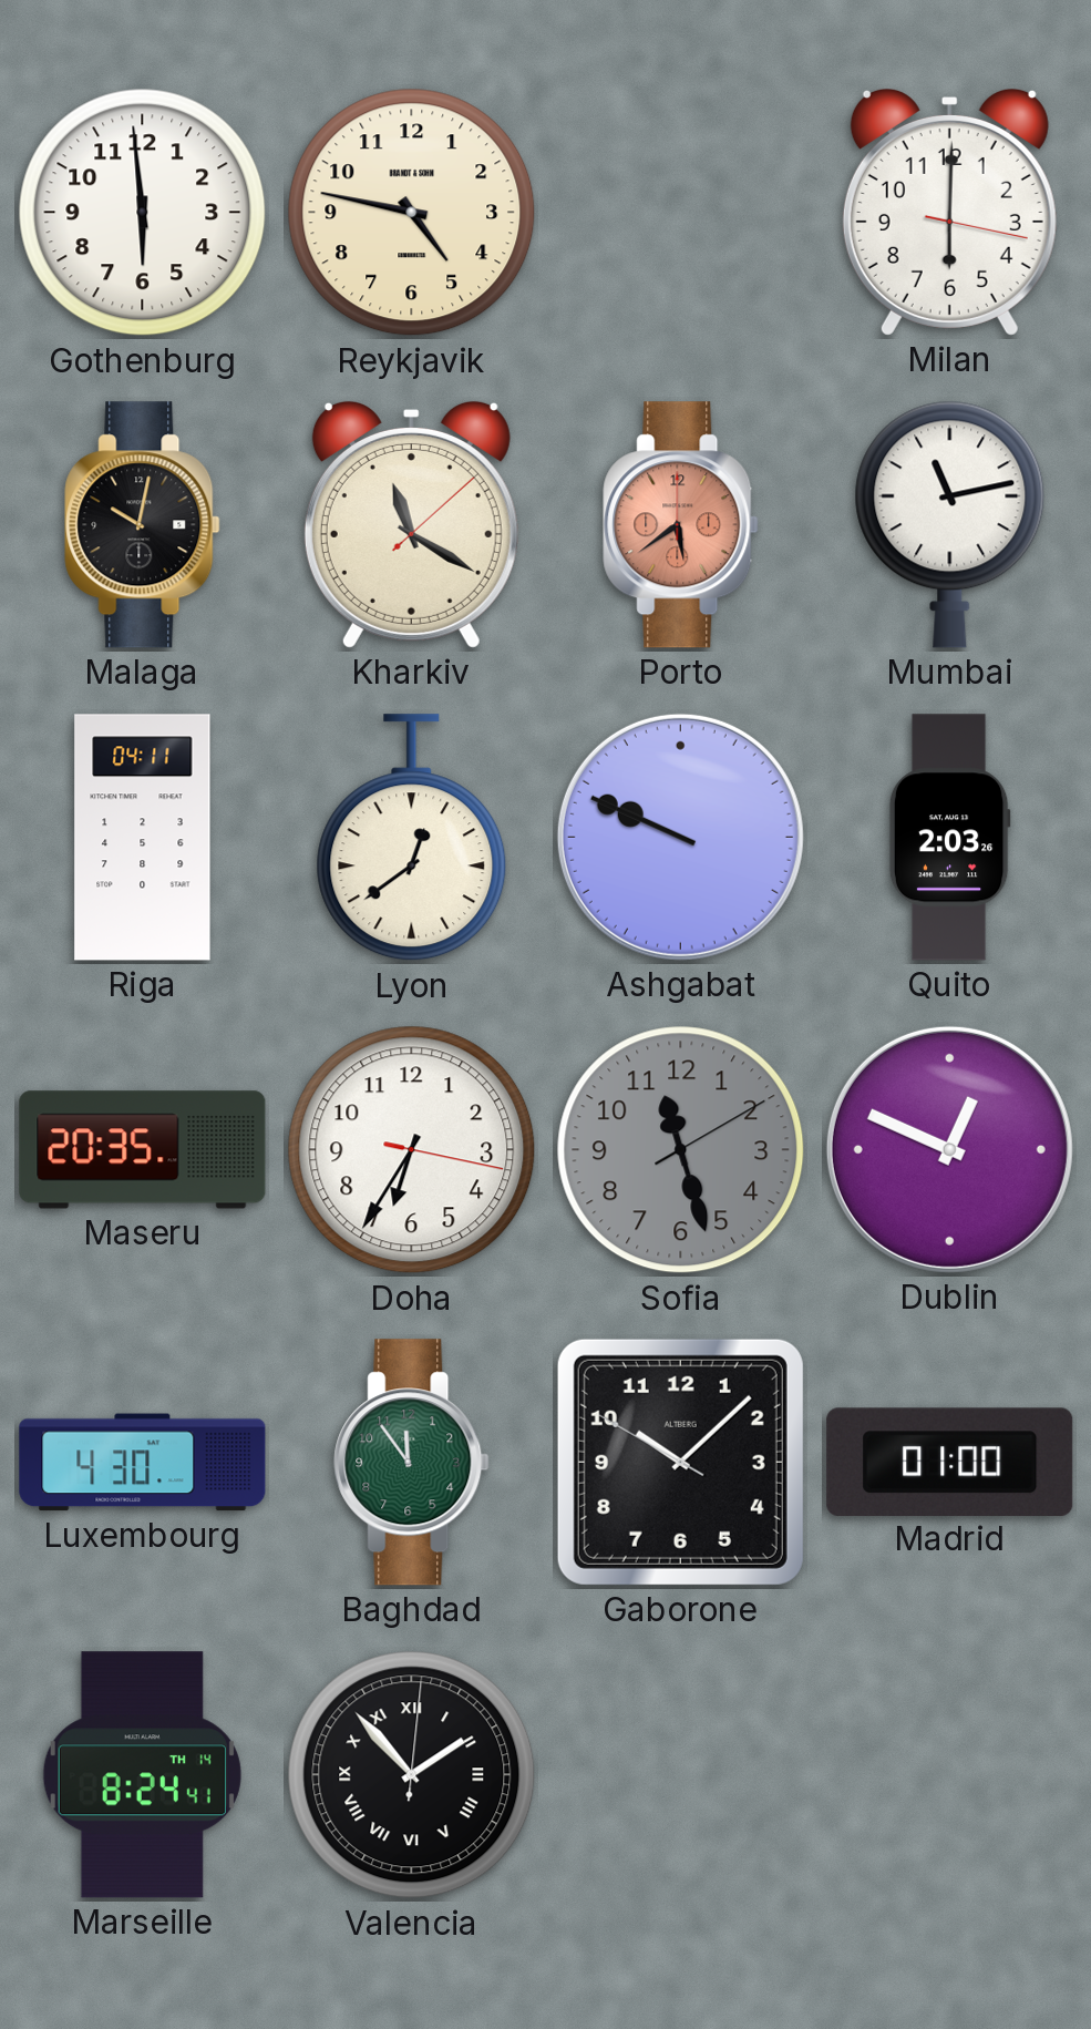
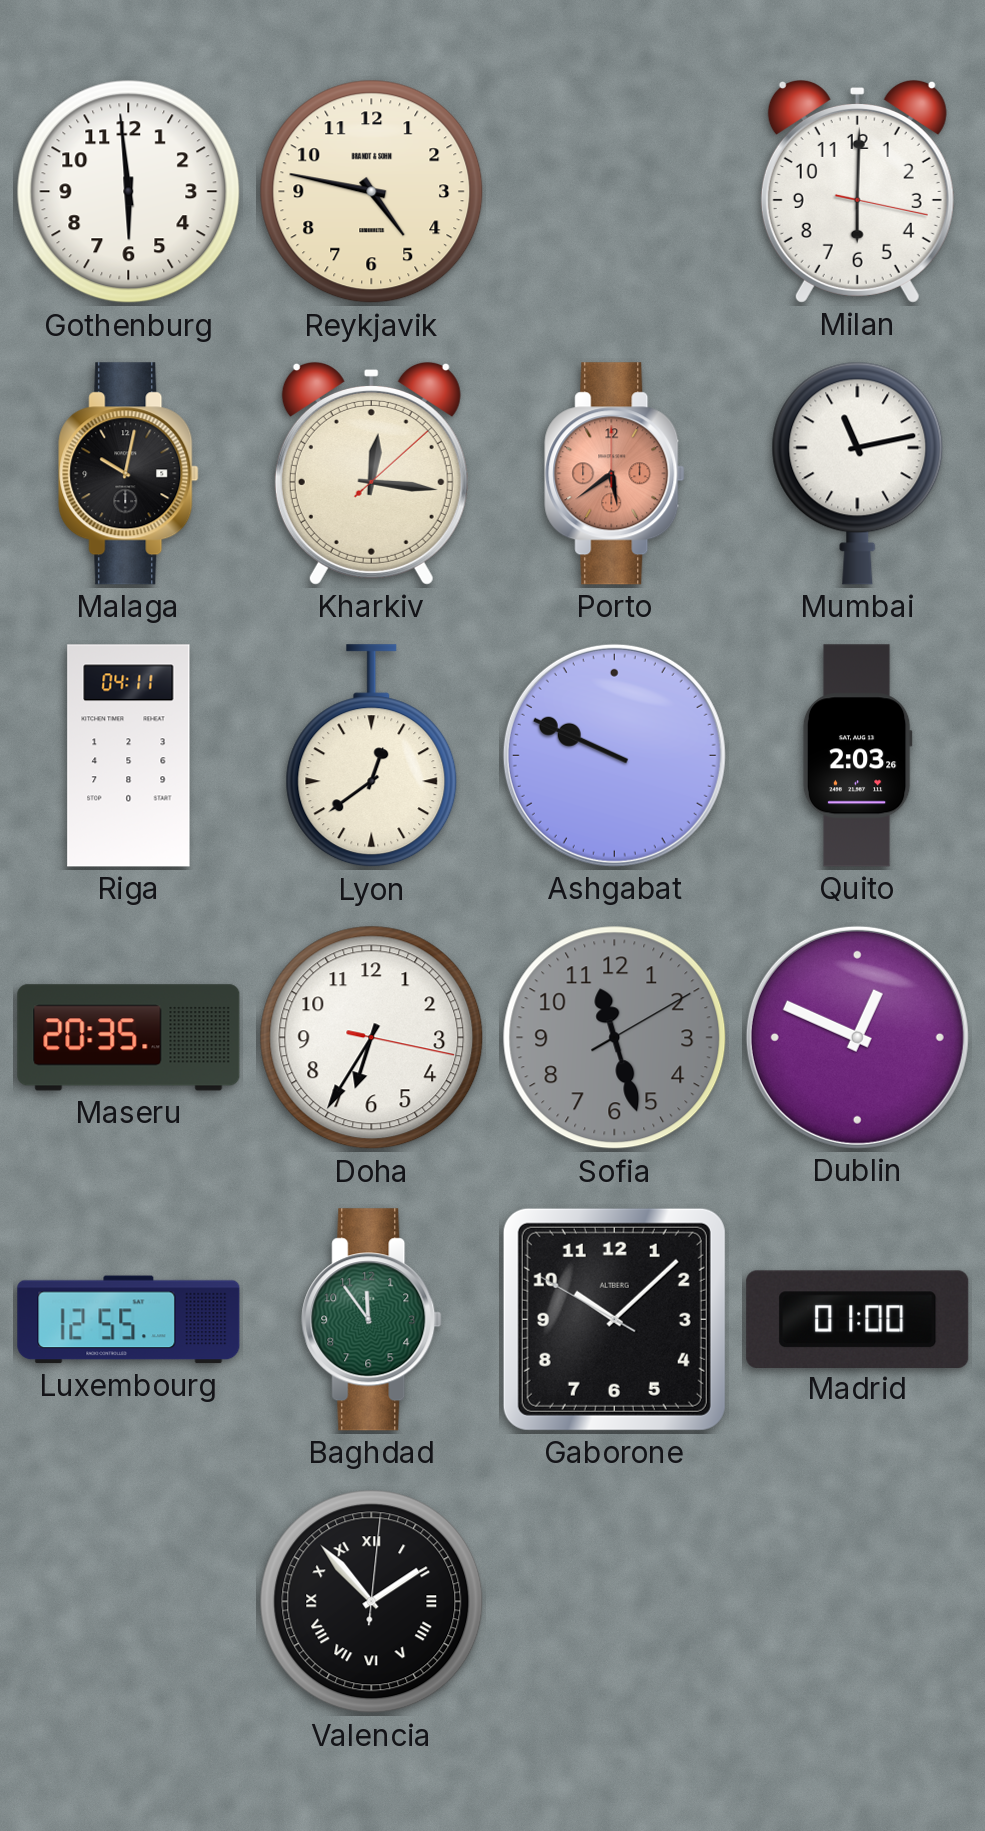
Kharkiv: 11:20 -> 12:16 (371, 473)
Luxembourg: 4:30 -> 12:55 (129, 1320)
Marseille: 8:24 -> none (142, 1775)
